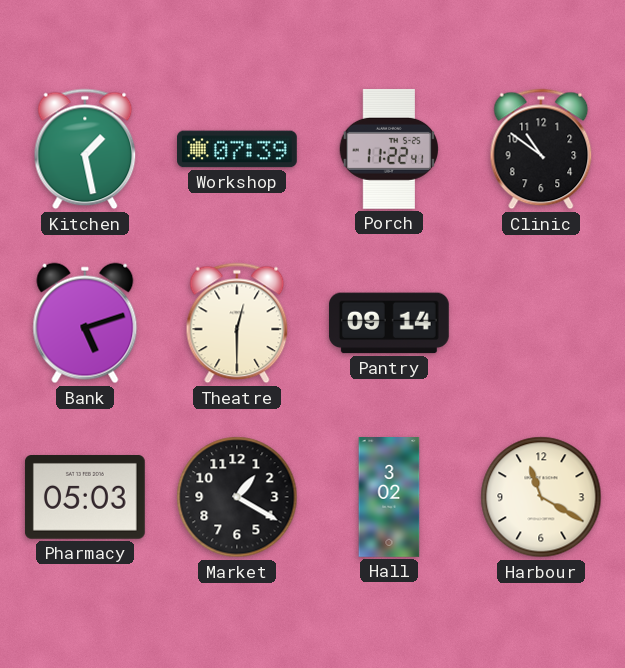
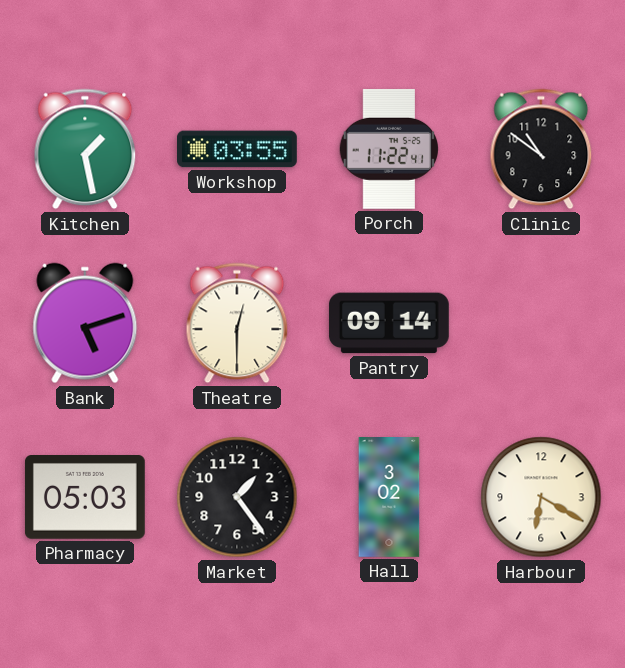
Workshop: 07:39 -> 03:55 (238, 149)
Market: 1:20 -> 1:24 (237, 497)
Harbour: 11:20 -> 6:20 (541, 497)
